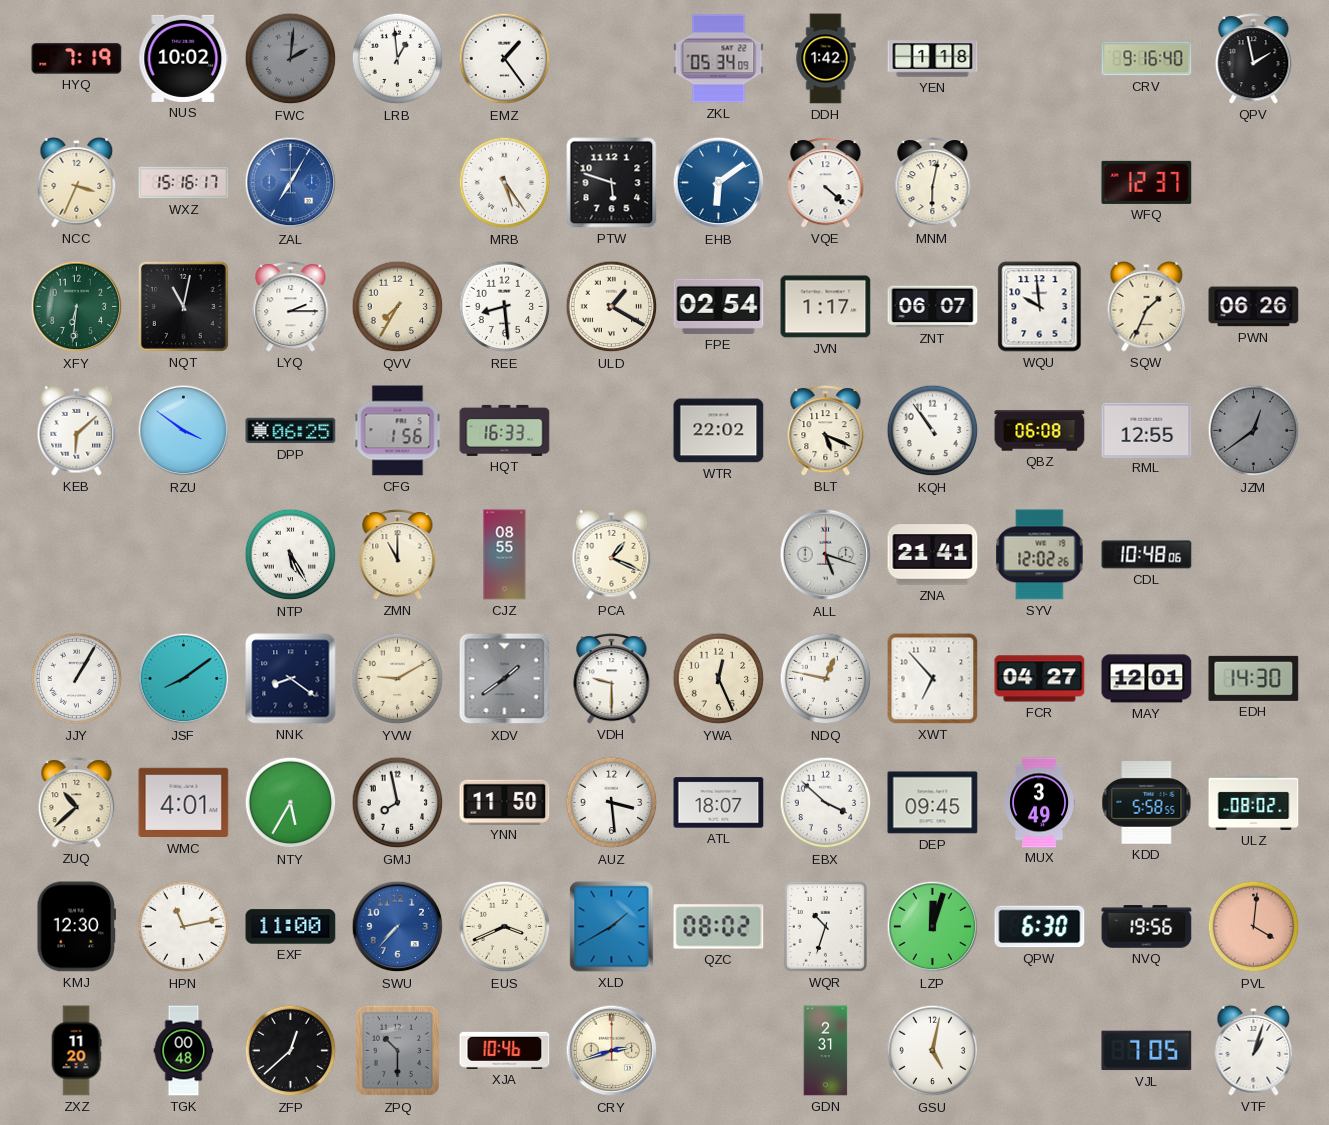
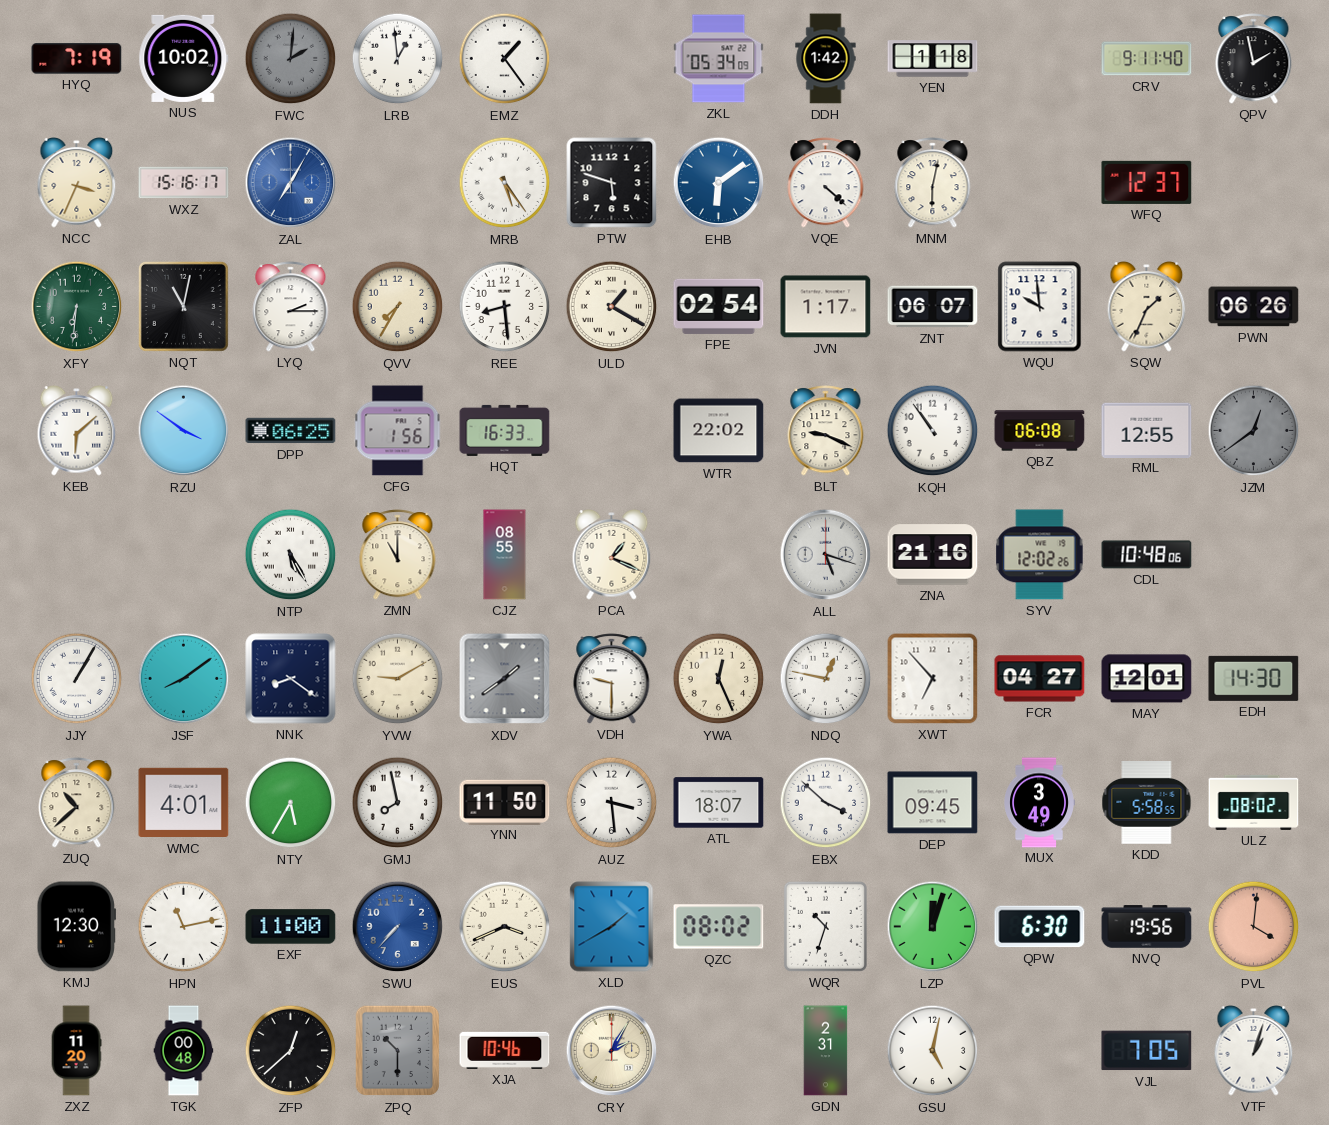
CRV: 9:16 -> 9:11 (1147, 59)
BLT: 5:19 -> 9:19 (826, 431)
ZNA: 21:41 -> 21:16 (933, 555)
CRY: 2:42 -> 2:05 (612, 1051)
